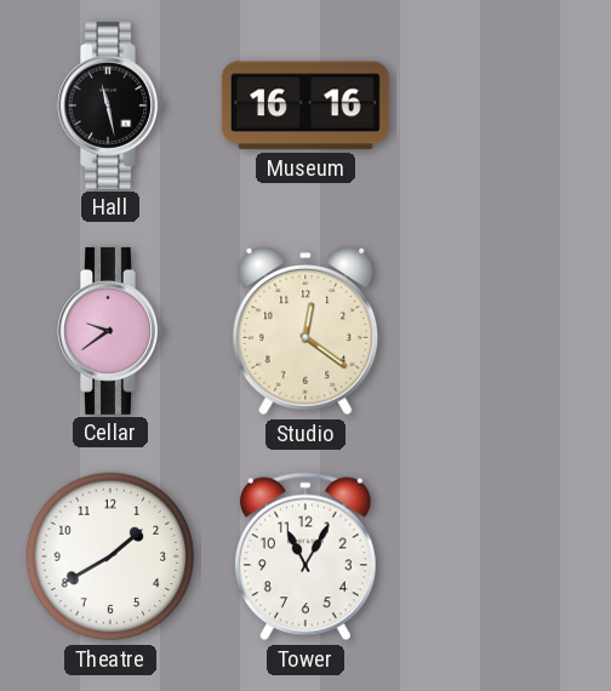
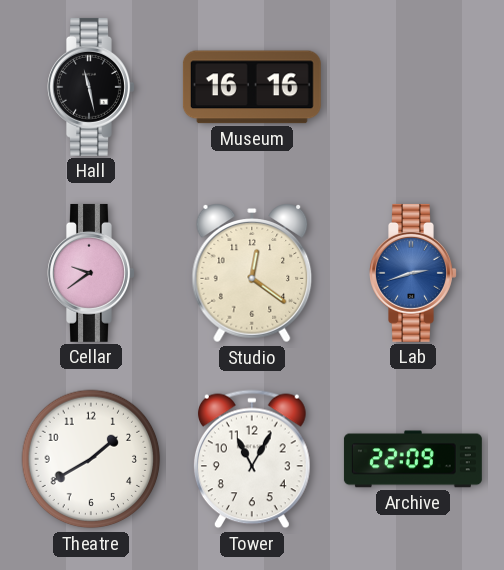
Lab: none -> 2:42 (413, 273)
Archive: none -> 22:09 (413, 459)
